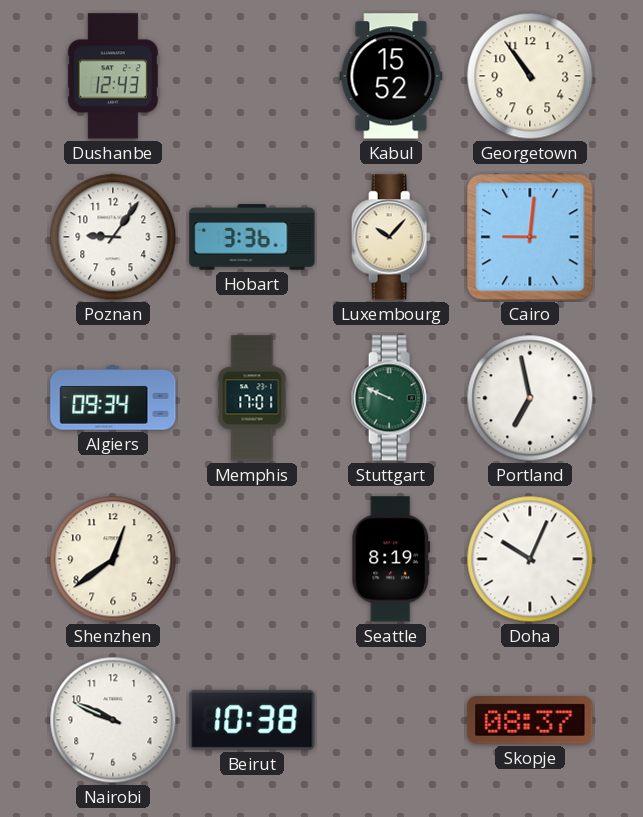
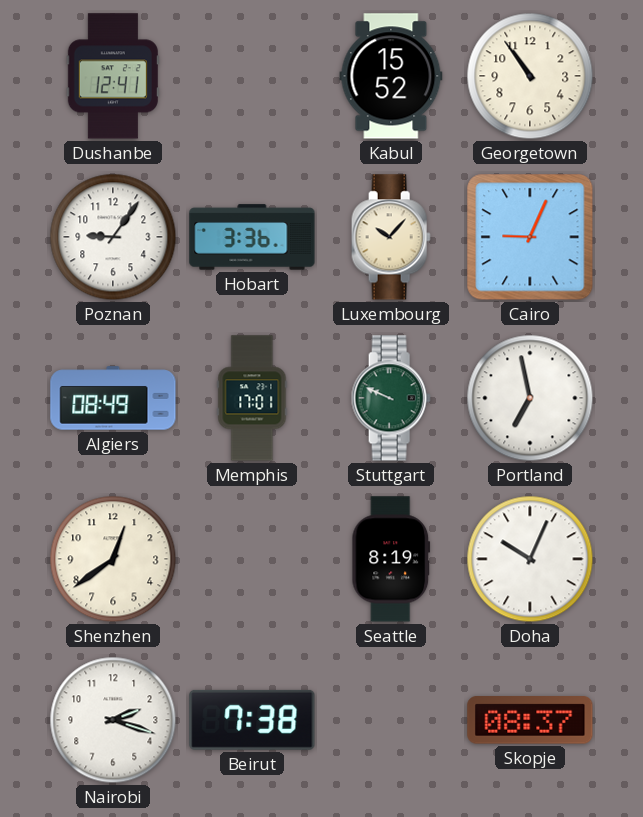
Dushanbe: 12:43 -> 12:41 (113, 76)
Cairo: 9:01 -> 9:04 (530, 237)
Algiers: 09:34 -> 08:49 (113, 398)
Nairobi: 9:49 -> 2:18 (113, 720)
Beirut: 10:38 -> 7:38 (252, 720)
